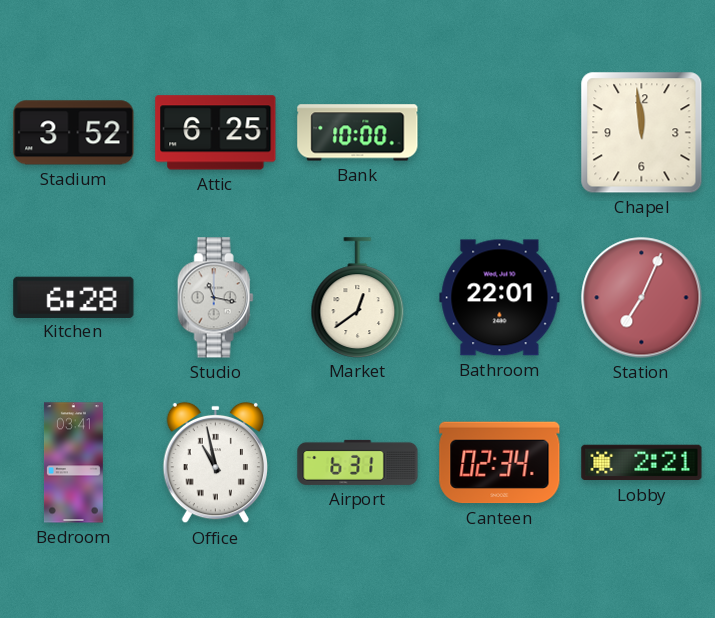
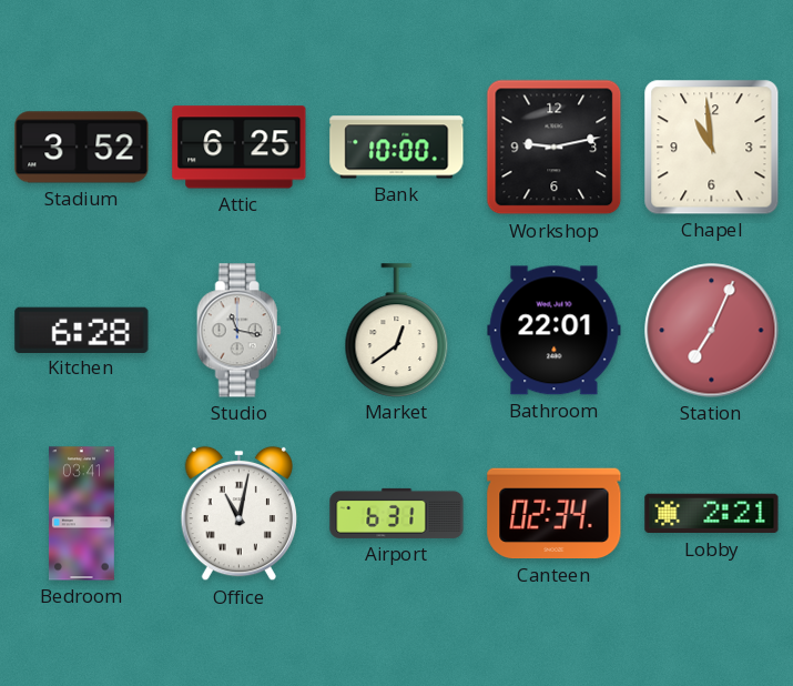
Workshop: none -> 9:13 (555, 148)
Chapel: 11:59 -> 10:59 (712, 148)
Office: 10:58 -> 11:02 (238, 514)
